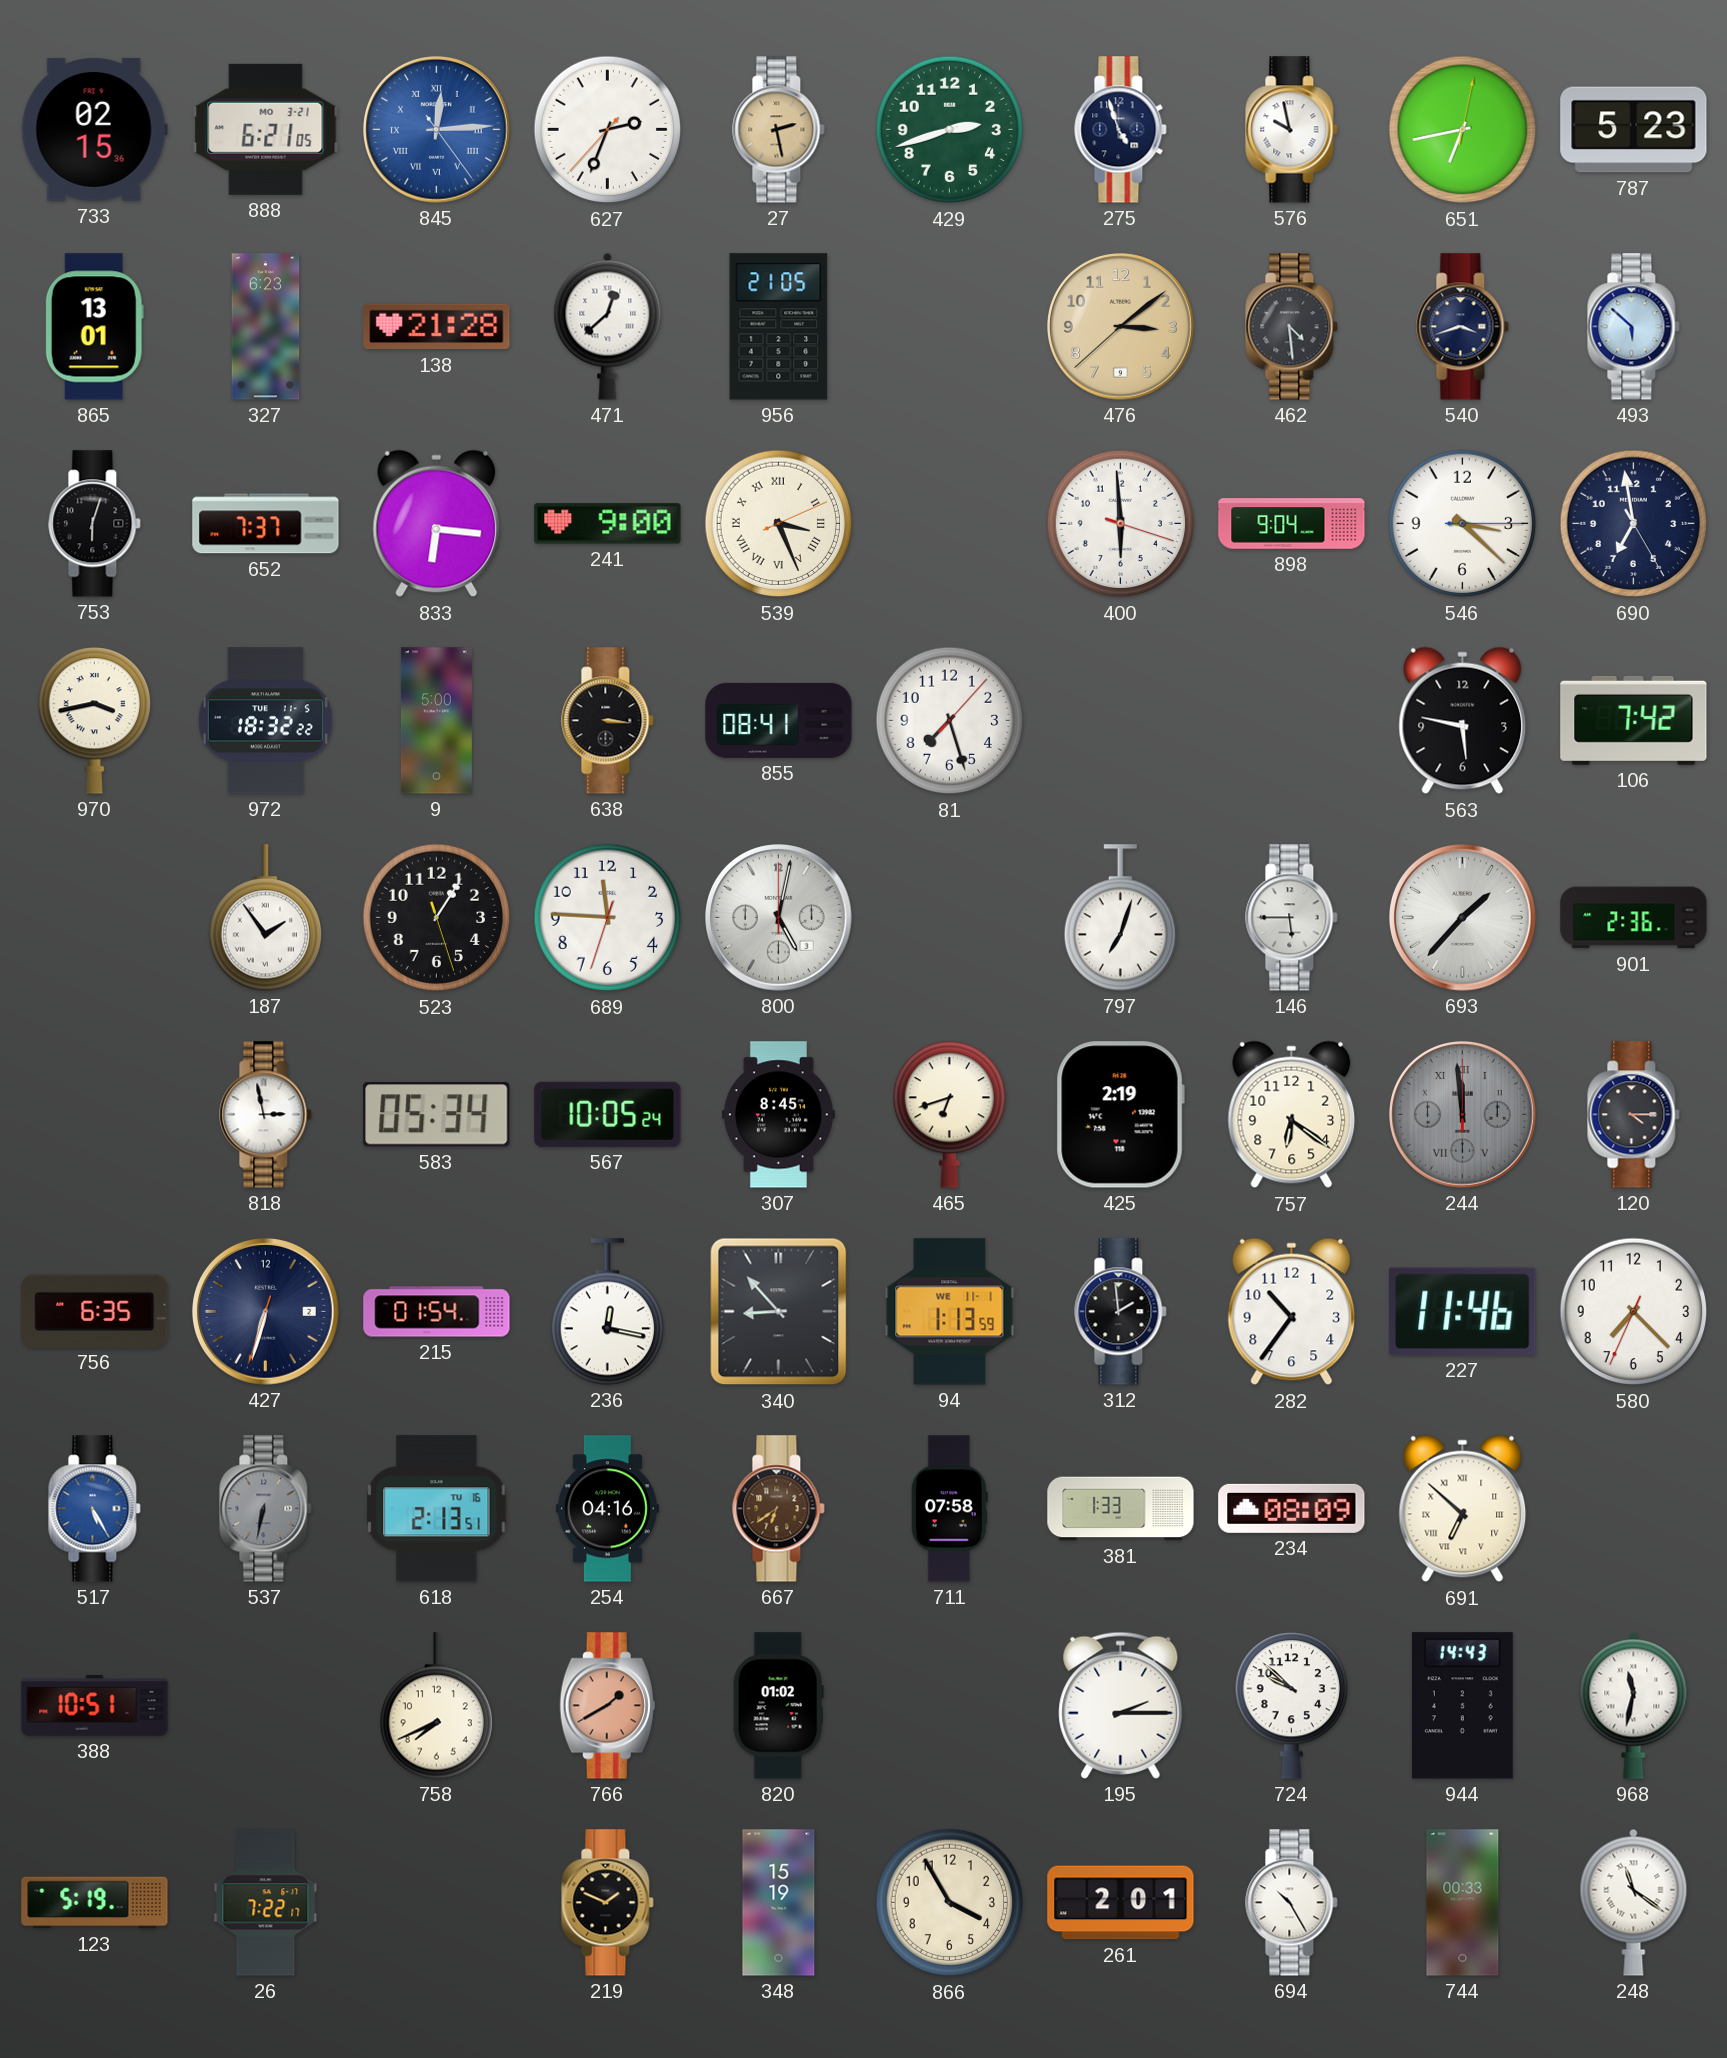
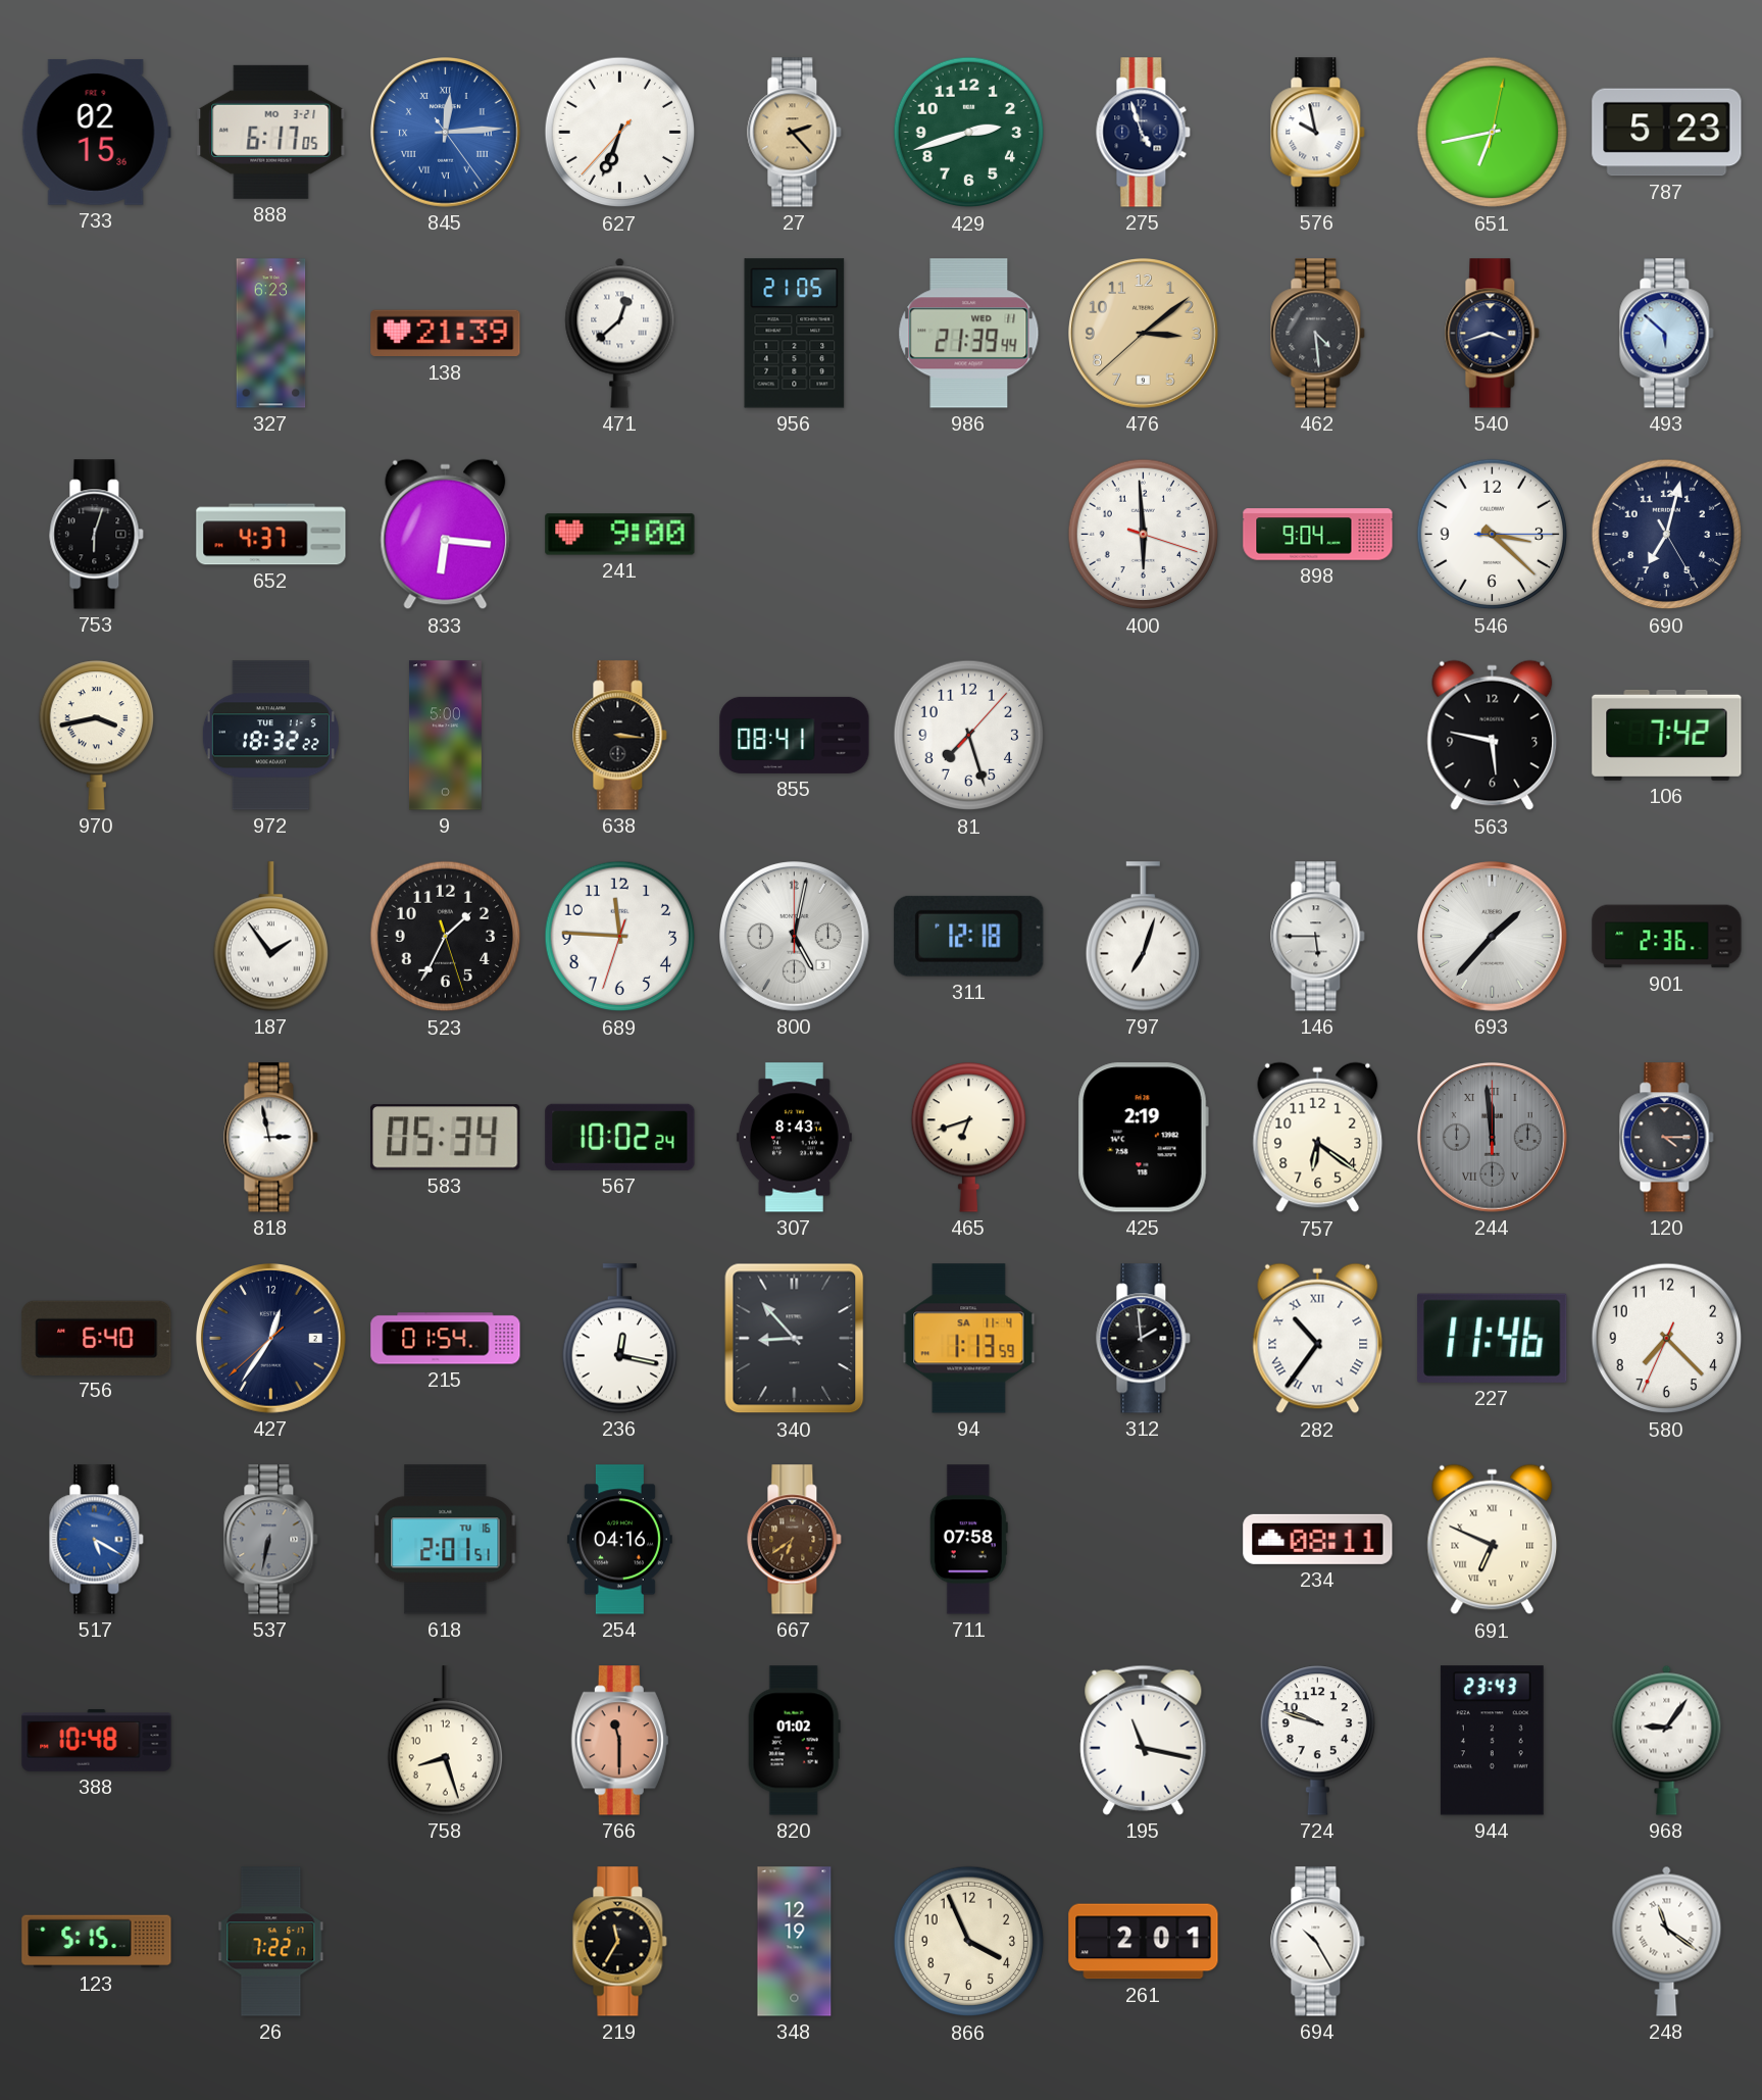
888: 6:21 -> 6:17 (271, 132)
627: 2:33 -> 6:33 (620, 133)
27: 2:28 -> 2:23 (795, 133)
865: 13:01 -> none (94, 327)
138: 21:28 -> 21:39 (446, 334)
986: none -> 21:39 (969, 334)
652: 7:37 -> 4:37 (271, 535)
539: 3:26 -> none (779, 524)
690: 6:58 -> 7:02 (1667, 535)
523: 1:05 -> 1:34 (446, 937)
311: none -> 12:18 (969, 936)
567: 10:05 -> 10:02 (620, 1137)
307: 8:45 -> 8:43 (794, 1138)
756: 6:35 -> 6:40 (97, 1338)
427: 6:32 -> 12:35 (271, 1339)
94 date: WE 11-1 -> SA 11-4 (969, 1339)
282 numerals: Arabic -> Roman (1318, 1339)
517: 5:25 -> 5:20 (97, 1540)
618: 2:13 -> 2:01 (446, 1540)
381: 1:33 -> none (1121, 1509)
234: 08:09 -> 08:11 (1318, 1539)
691: 6:52 -> 6:49 (1493, 1540)
388: 10:51 -> 10:48 (97, 1741)
758: 7:41 -> 8:27 (445, 1741)
766: 1:40 -> 11:30 (619, 1741)
195: 2:15 -> 11:17 (1144, 1740)
724: 9:52 -> 9:48 (1317, 1741)
944: 14:43 -> 23:43 (1492, 1741)
968: 11:32 -> 9:06 (1667, 1740)
123: 5:19 -> 5:15 (97, 1942)
219: 1:49 -> 11:35 (620, 1942)
348: 15:19 -> 12:19 (795, 1942)
866: 3:55 -> 3:56 (969, 1942)
744: 00:33 -> none (1463, 1903)
